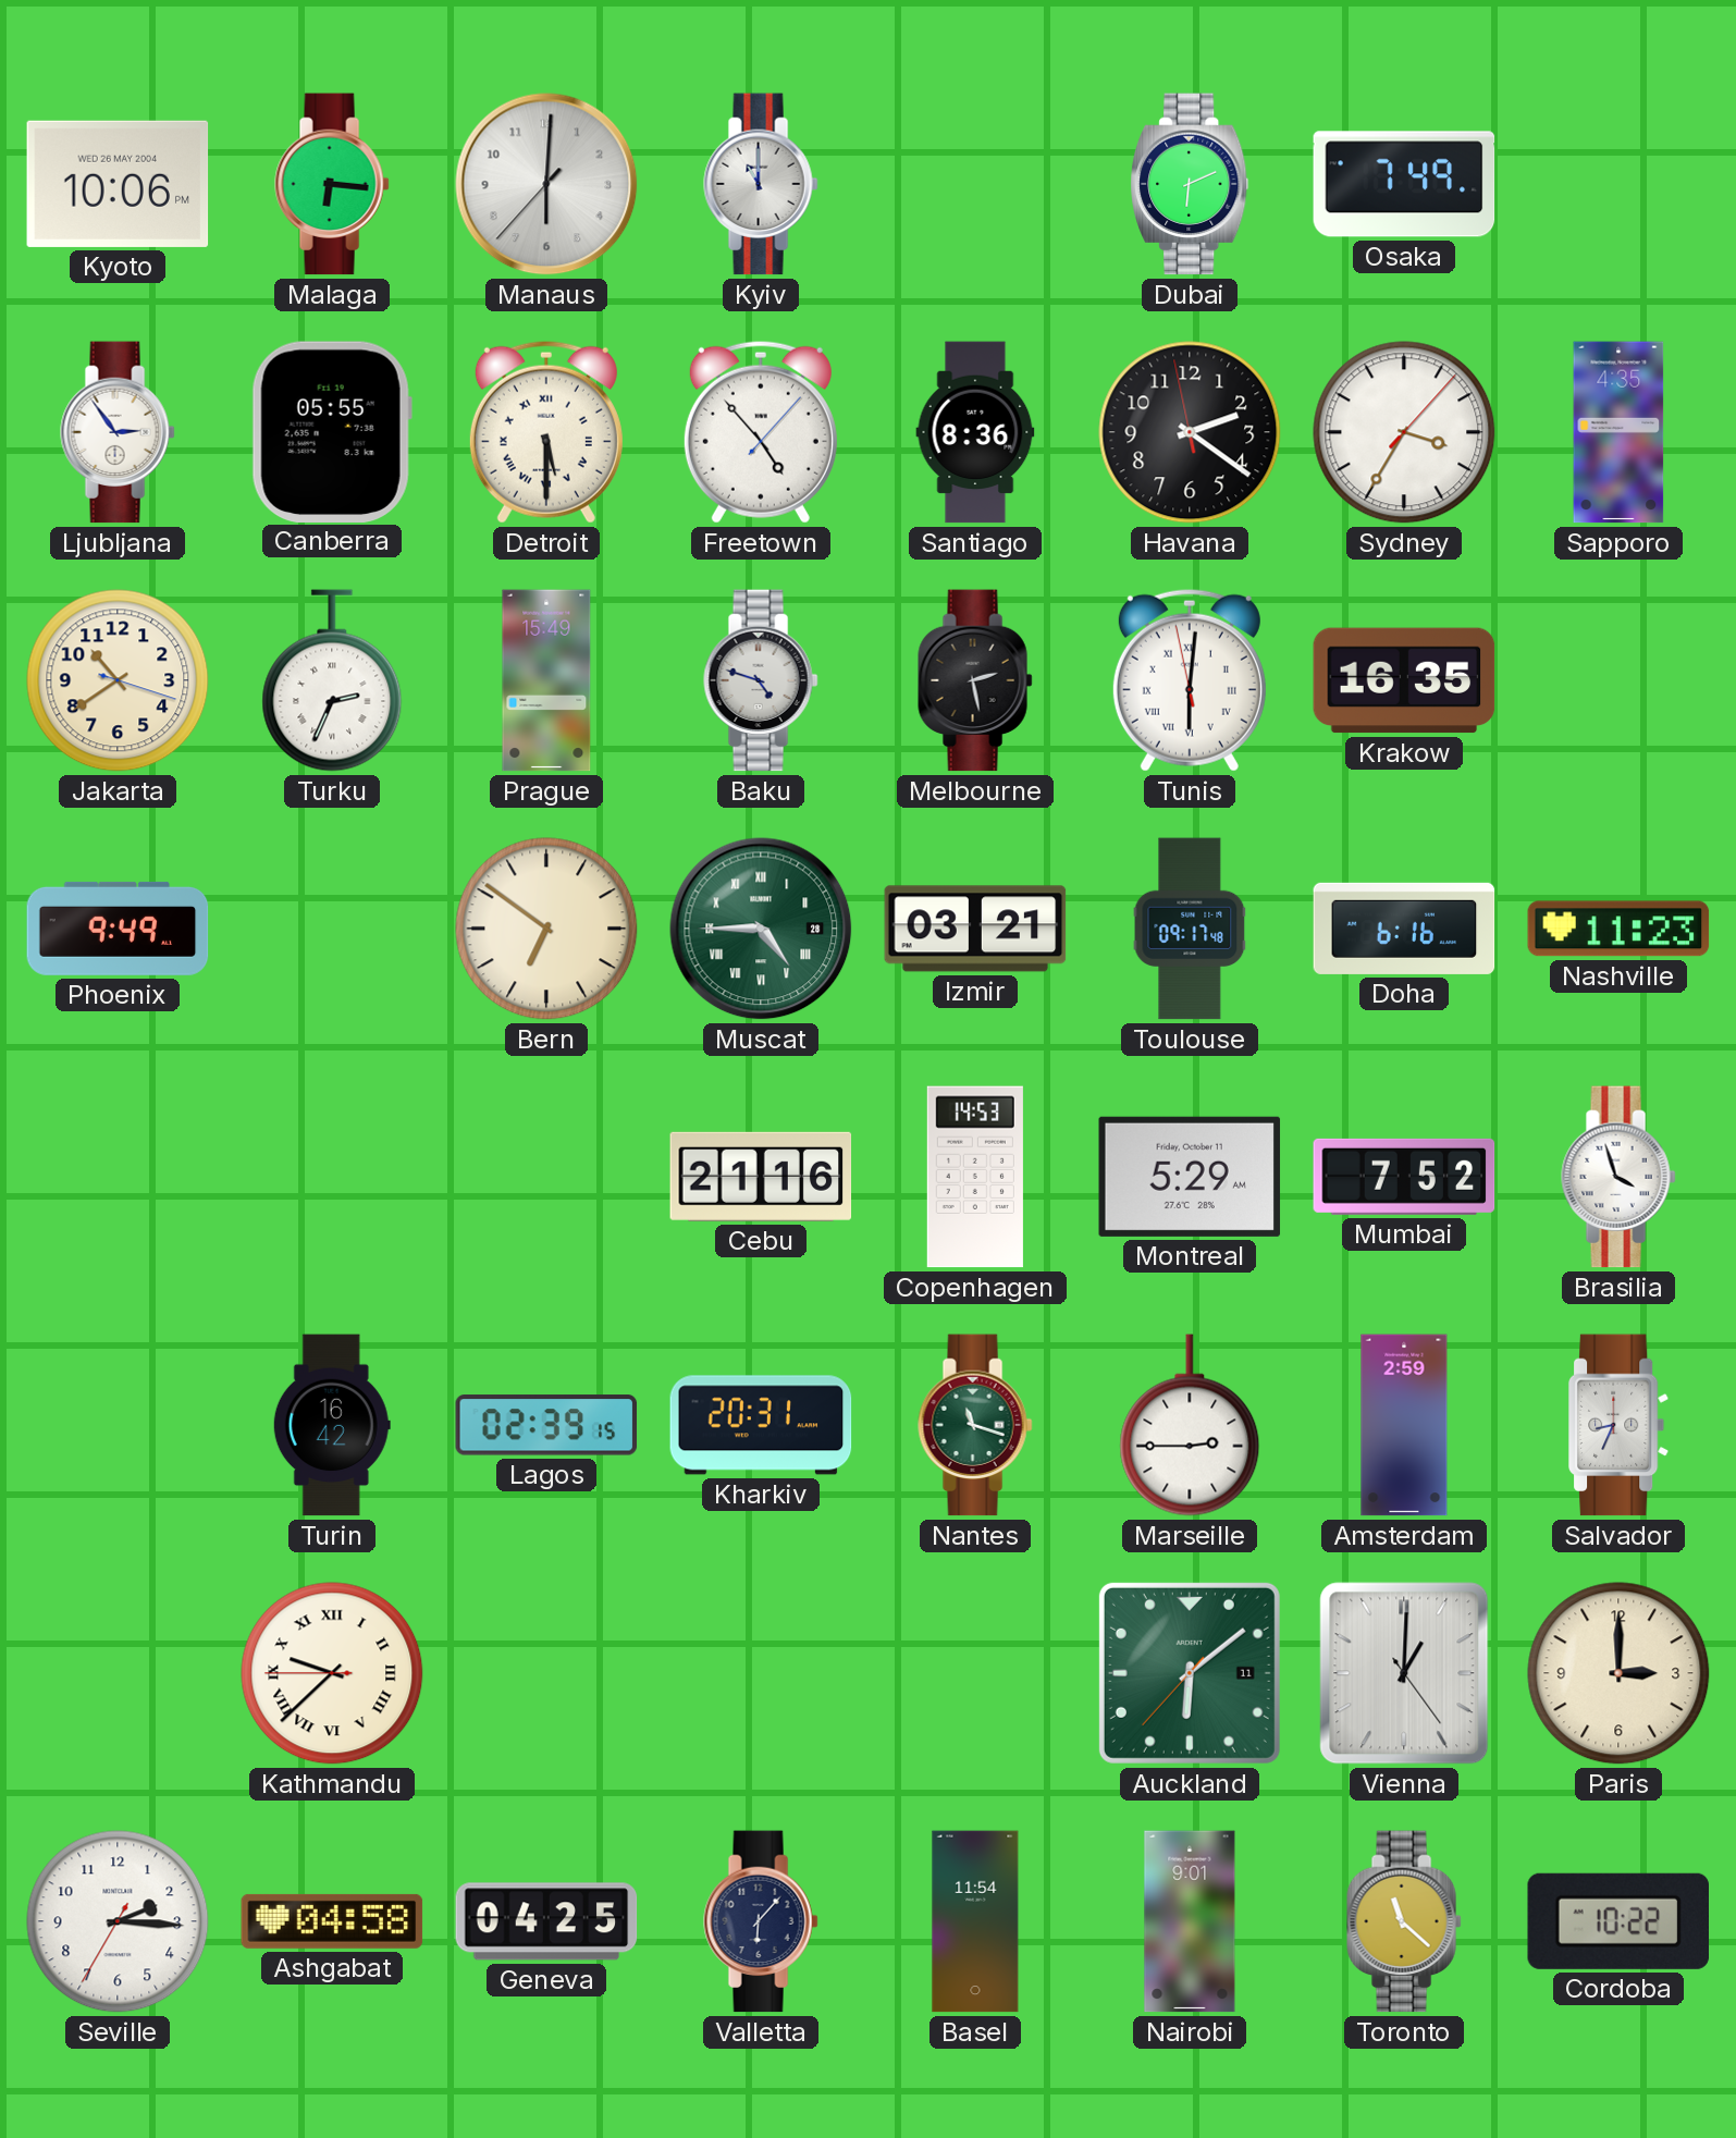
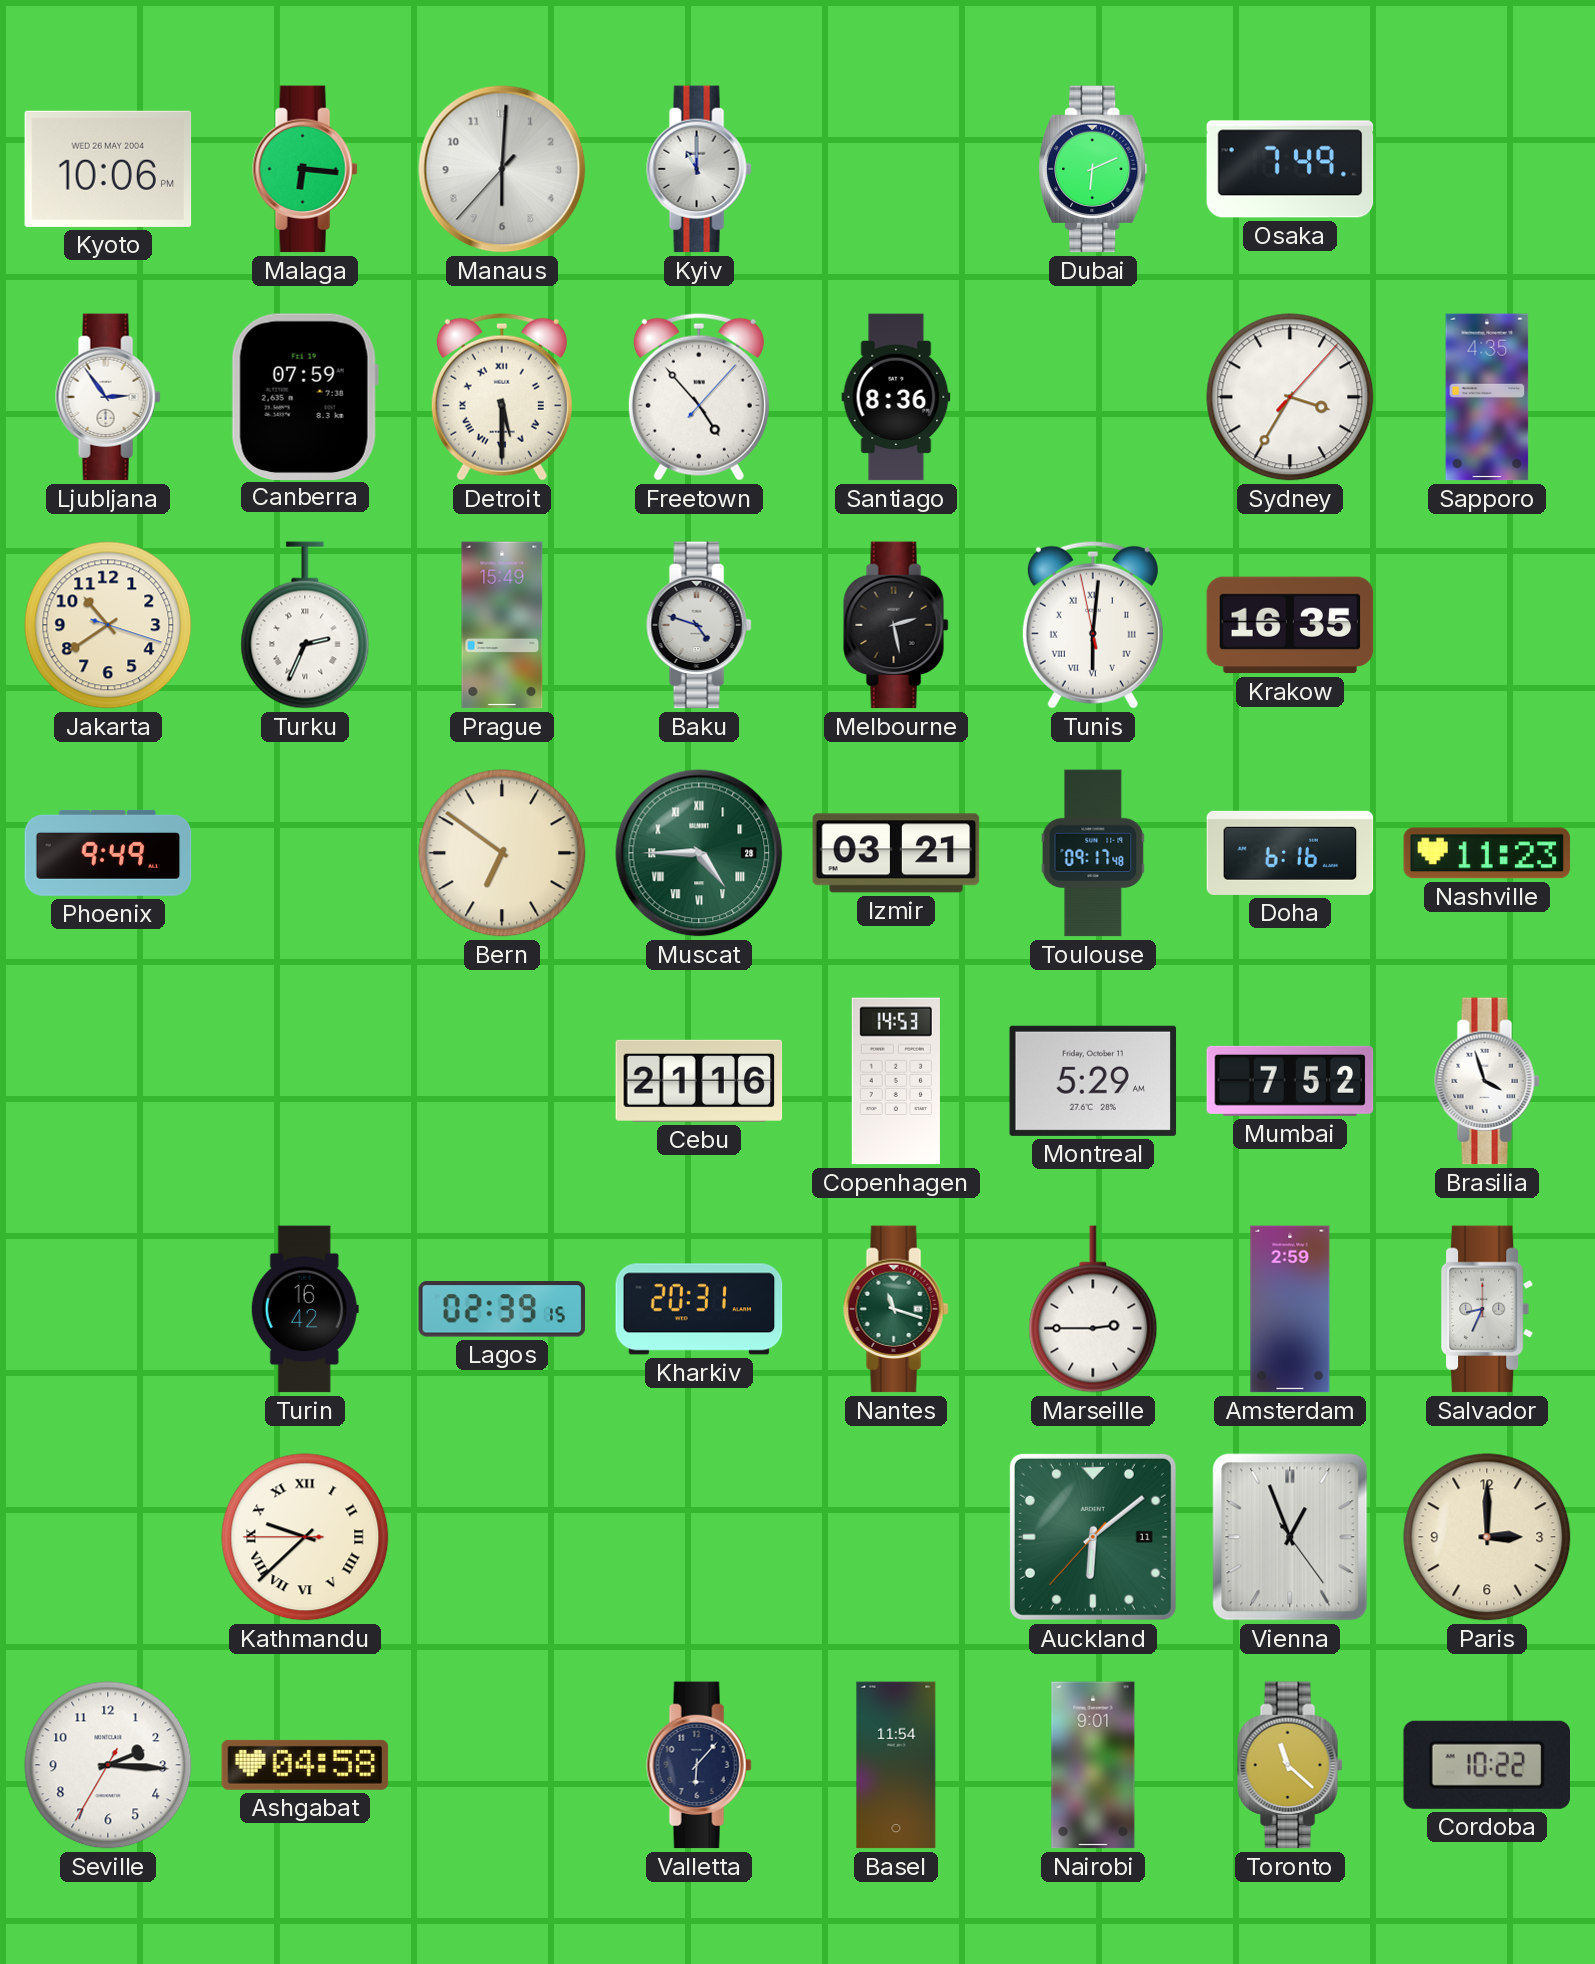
Canberra: 05:55 -> 07:59 (305, 396)
Havana: 2:20 -> none (1190, 432)
Vienna: 1:00 -> 12:56 (1290, 1537)
Geneva: 04:25 -> none (546, 1921)
